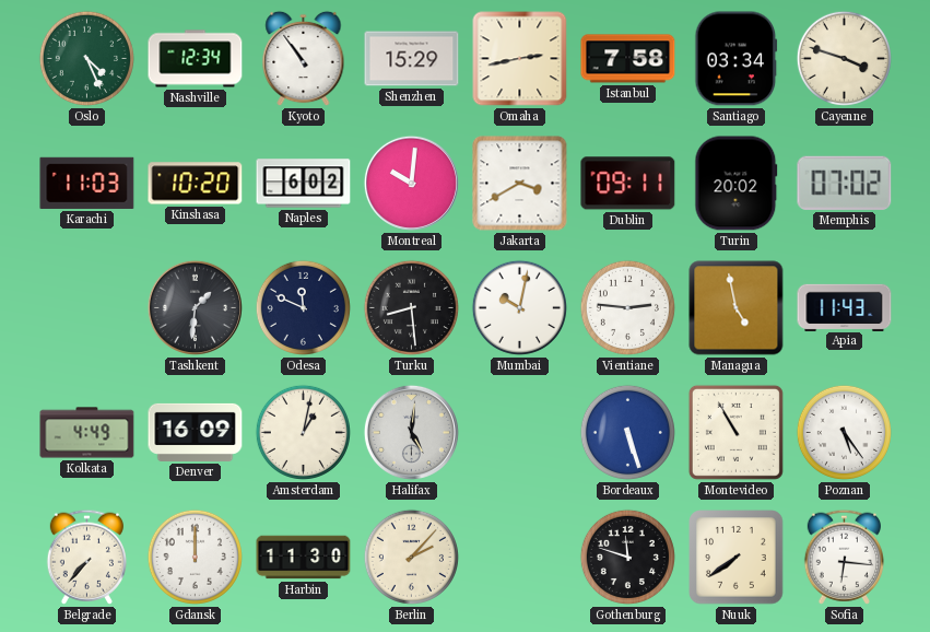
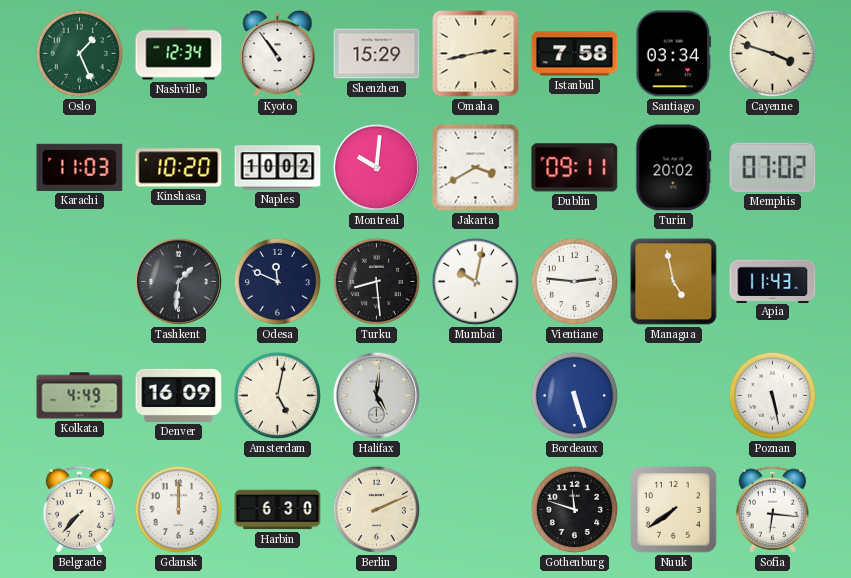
Oslo: 4:26 -> 1:26 (79, 53)
Naples: 6:02 -> 10:02 (278, 168)
Amsterdam: 1:02 -> 5:02 (277, 395)
Montevideo: 10:55 -> none (735, 432)
Poznan: 5:24 -> 5:28 (772, 395)
Harbin: 11:30 -> 6:30 (278, 510)
Berlin: 2:07 -> 2:11 (376, 509)
